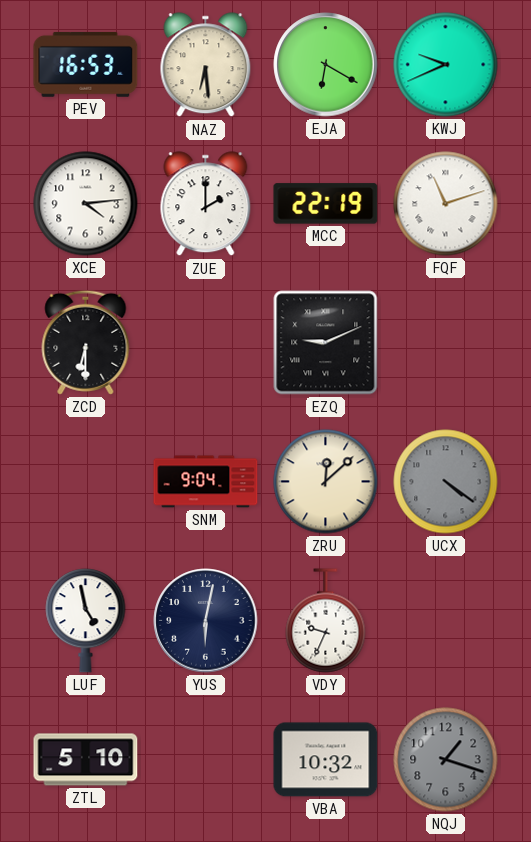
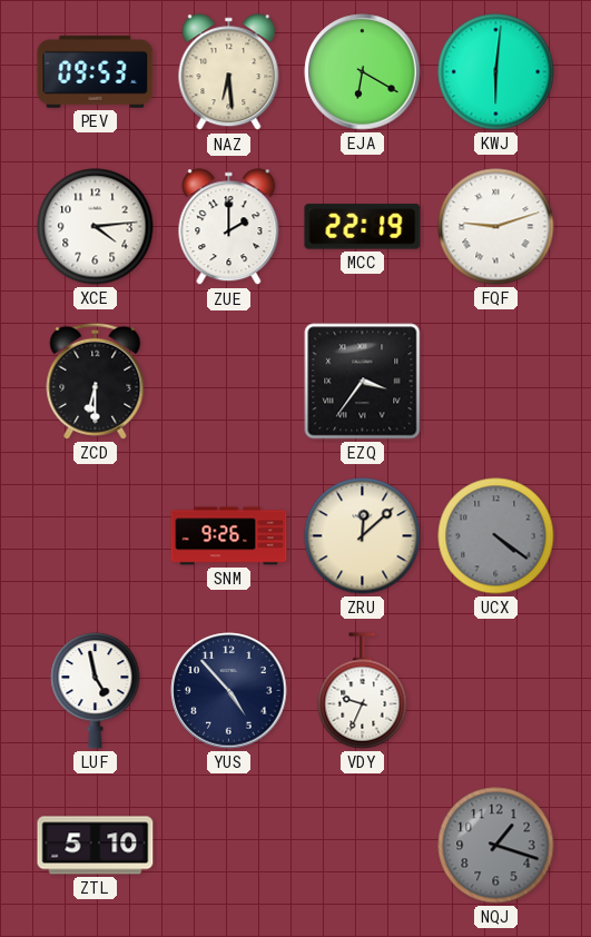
PEV: 16:53 -> 09:53 (96, 71)
KWJ: 9:41 -> 6:01 (496, 72)
FQF: 11:12 -> 9:12 (496, 227)
EZQ: 9:11 -> 3:36 (363, 382)
SNM: 9:04 -> 9:26 (229, 536)
YUS: 6:02 -> 4:53 (229, 691)
VBA: 10:32 -> none (326, 760)
